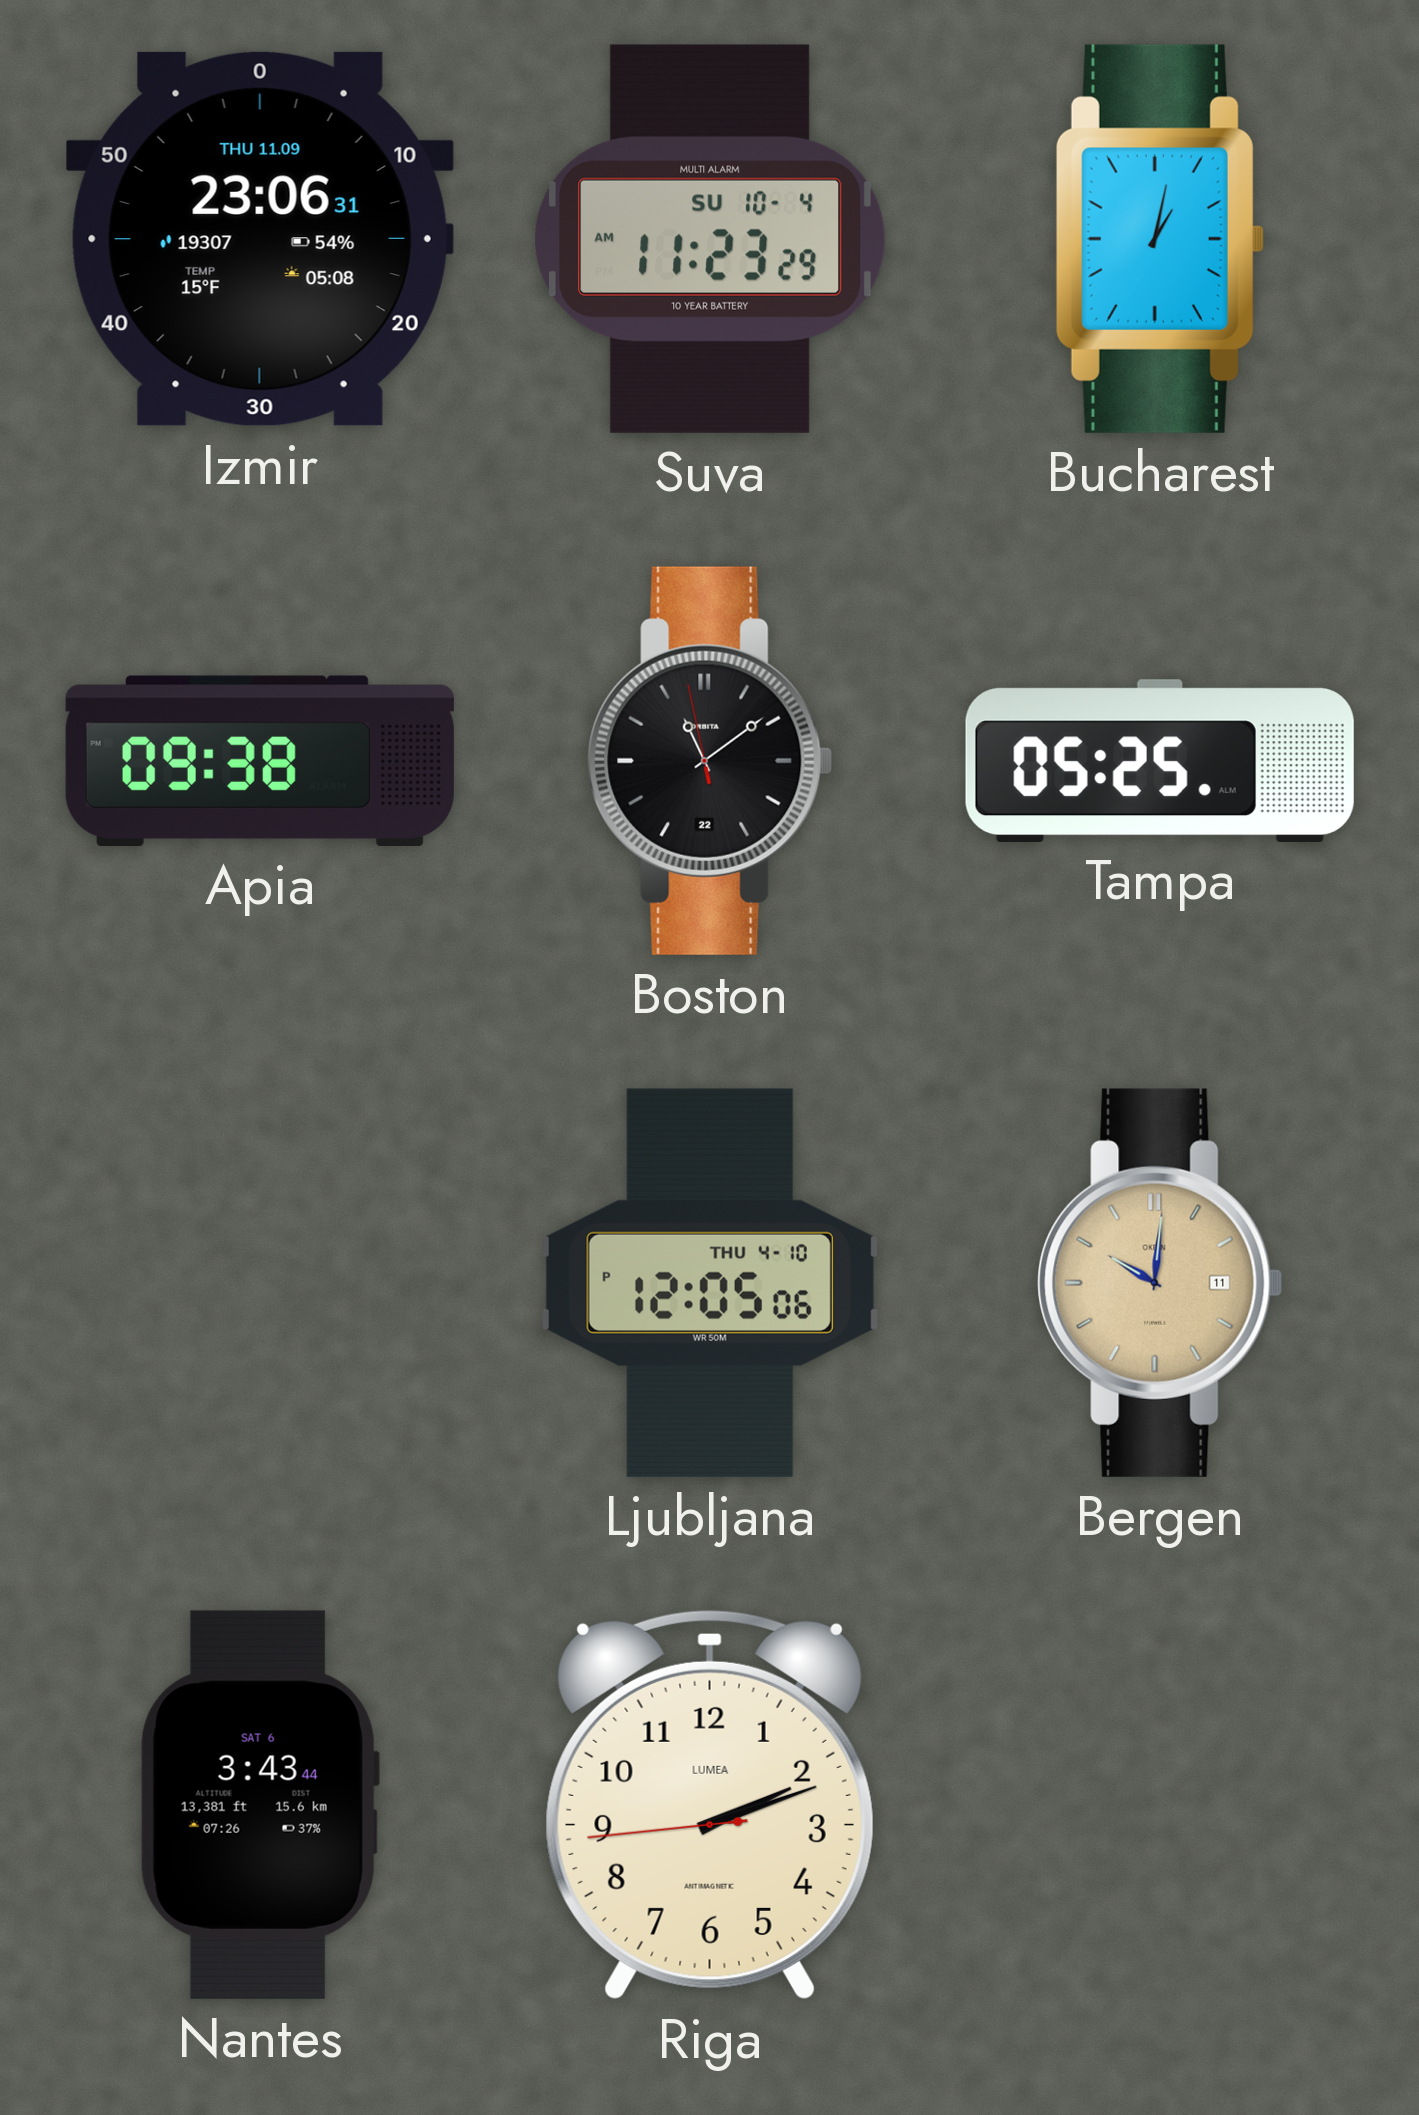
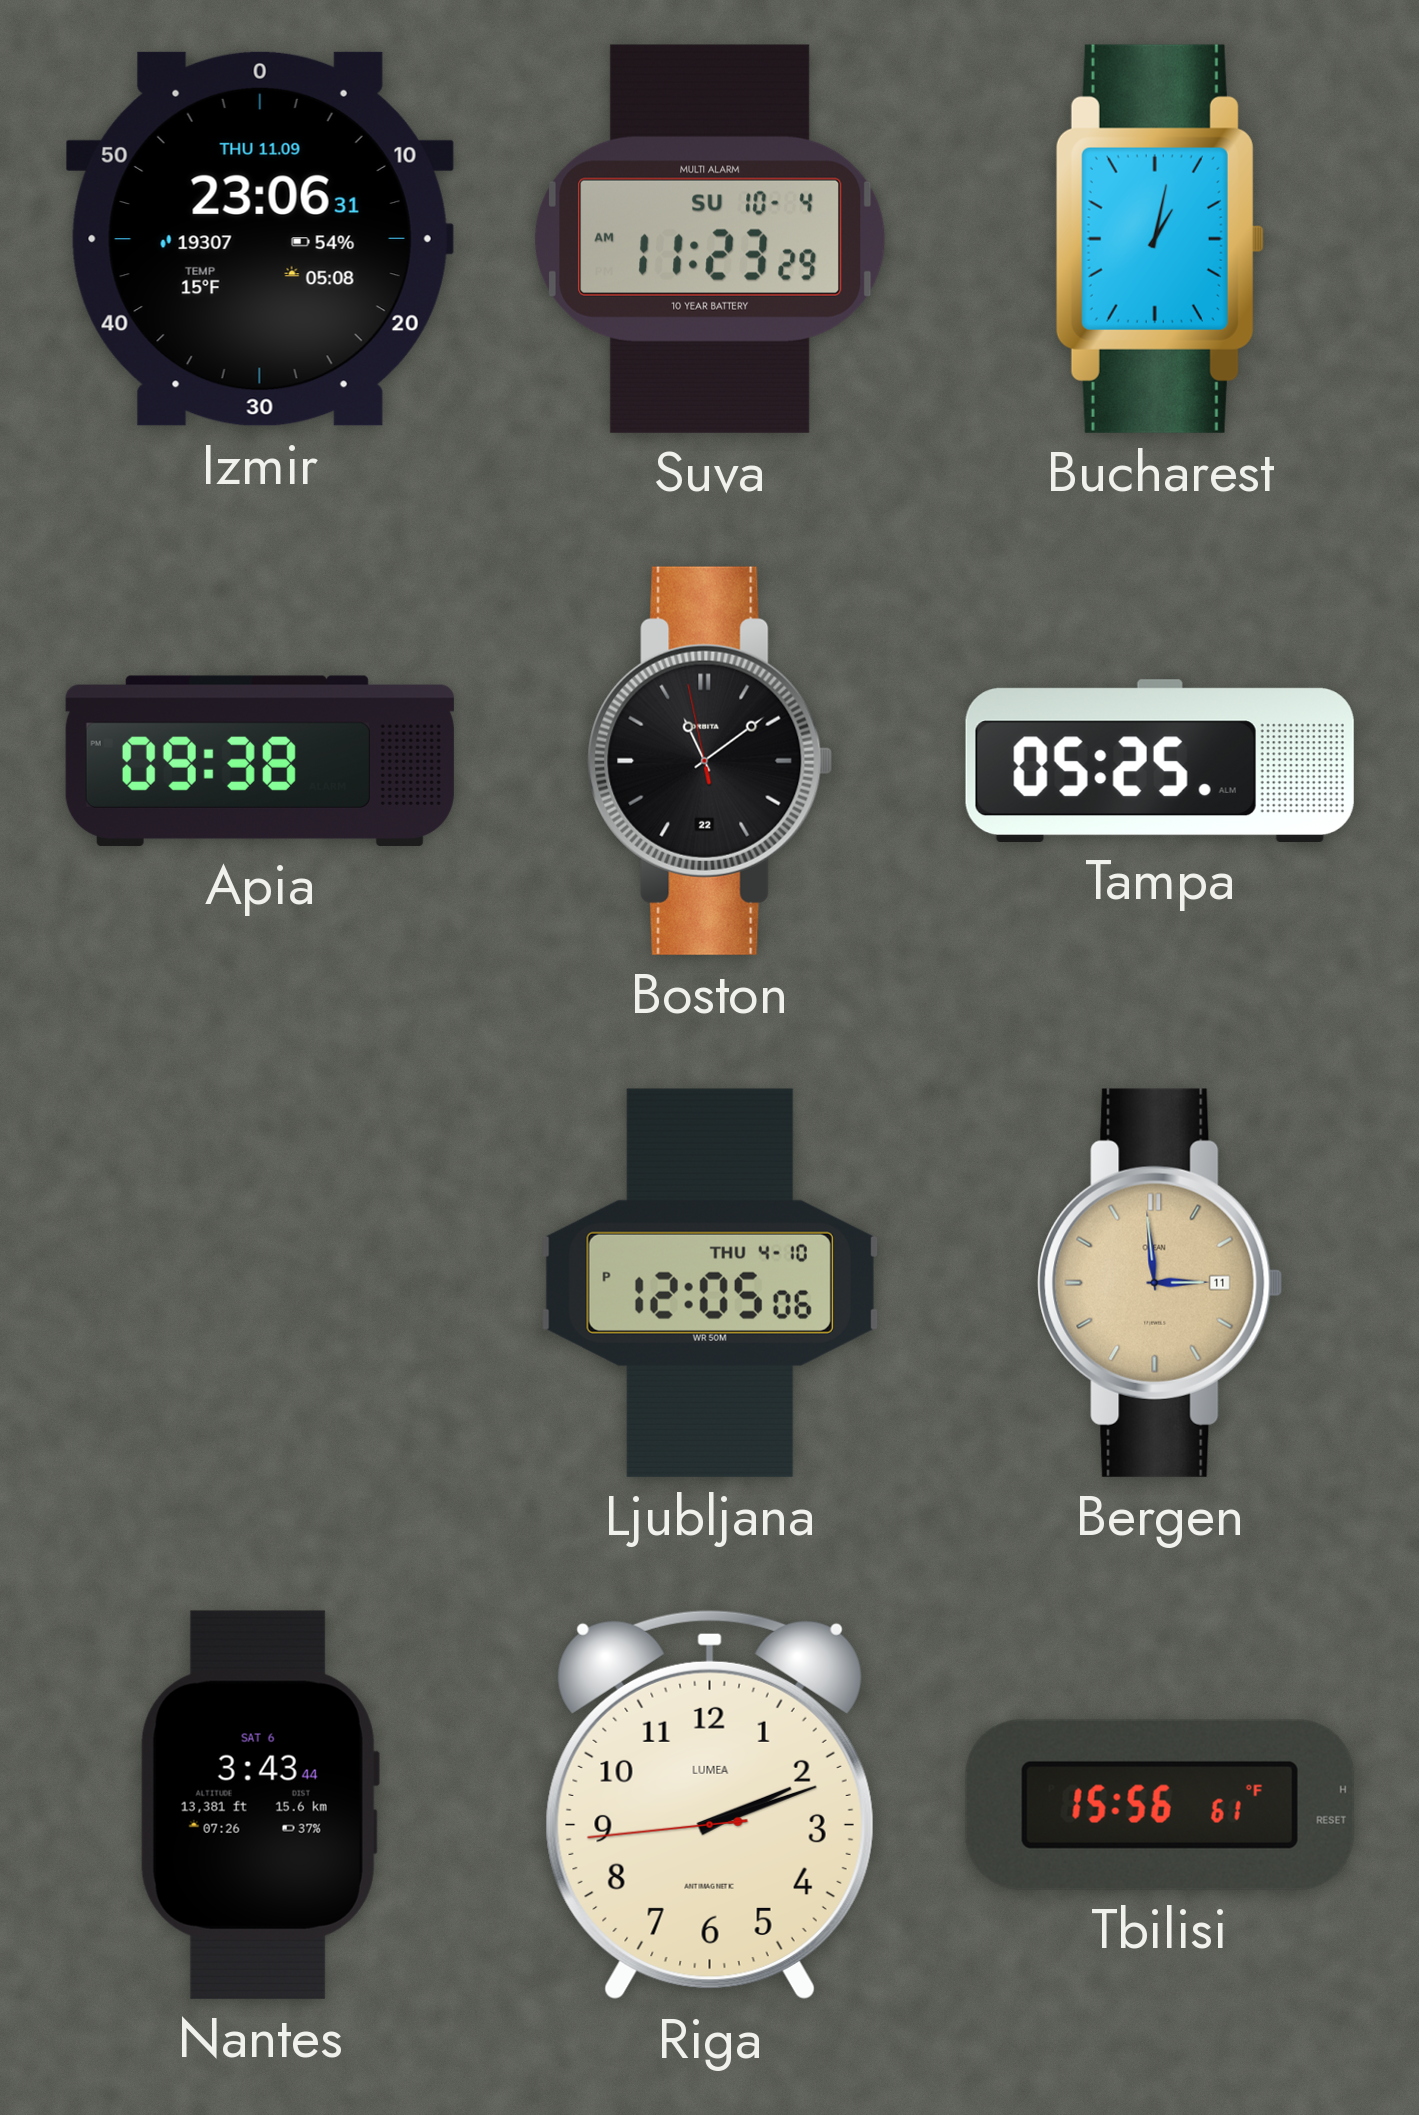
Bergen: 10:01 -> 2:59 (1160, 1283)
Tbilisi: none -> 15:56 (1160, 1805)
